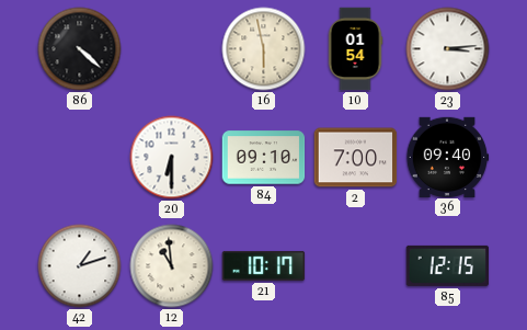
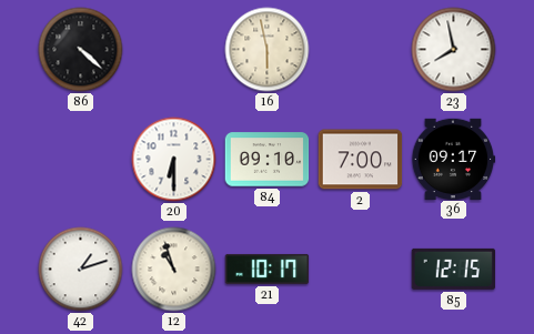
10: 01:54 -> none (355, 49)
23: 3:14 -> 7:58 (454, 50)
36: 09:40 -> 09:17 (453, 159)
12: 10:59 -> 10:57 (174, 270)
